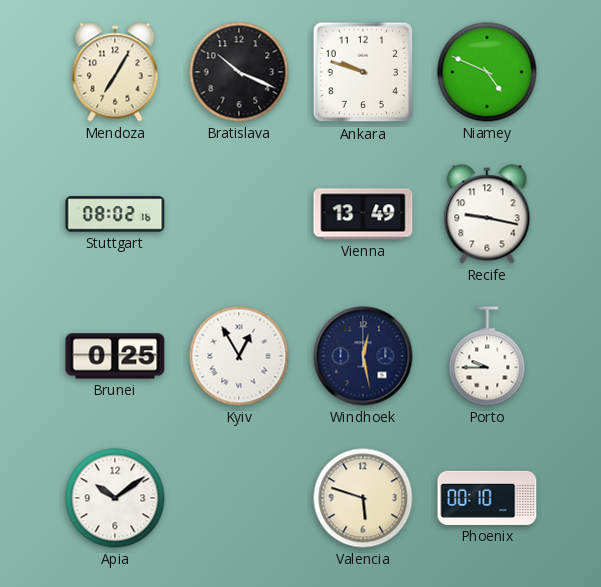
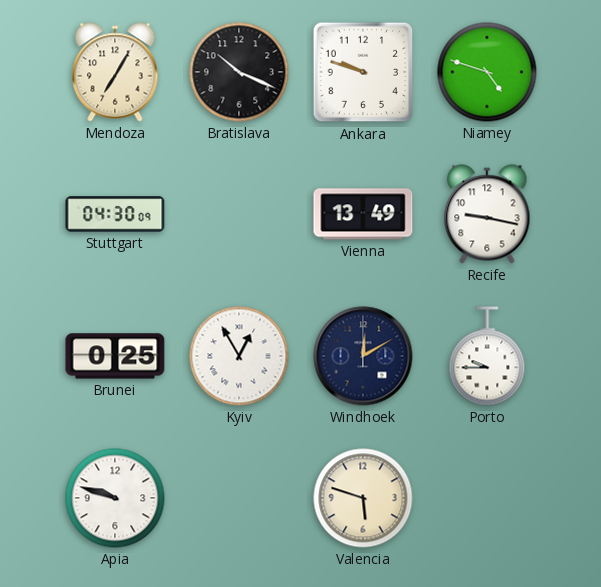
Niamey: 4:49 -> 4:48 (487, 72)
Stuttgart: 08:02 -> 04:30 (115, 214)
Windhoek: 12:28 -> 12:10 (363, 356)
Apia: 10:09 -> 9:48 (115, 498)
Phoenix: 00:10 -> none (487, 498)
